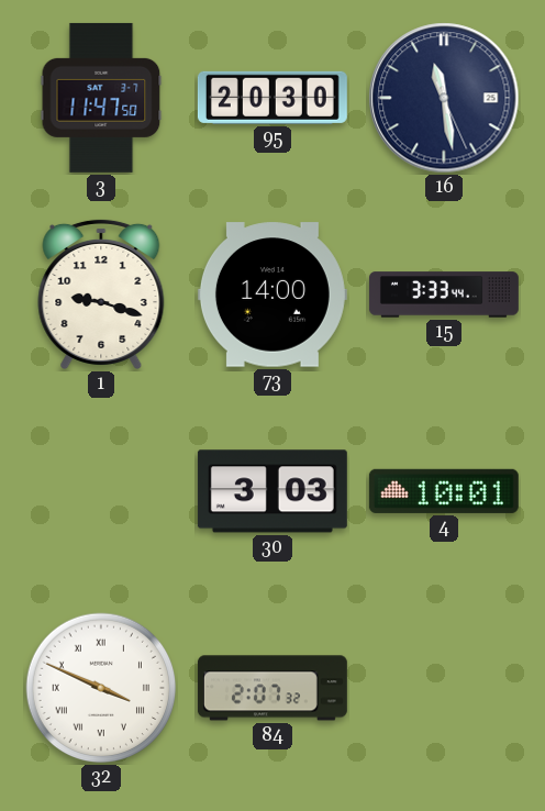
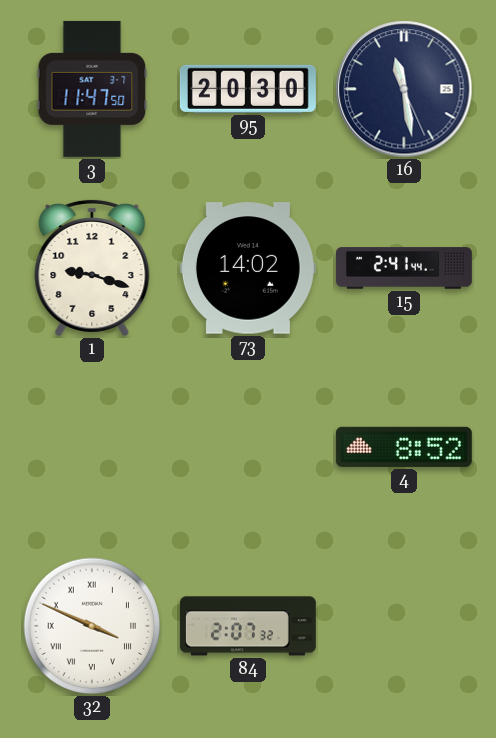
73: 14:00 -> 14:02 (248, 268)
15: 3:33 -> 2:41 (404, 268)
30: 3:03 -> none (272, 491)
4: 10:01 -> 8:52 (404, 447)
